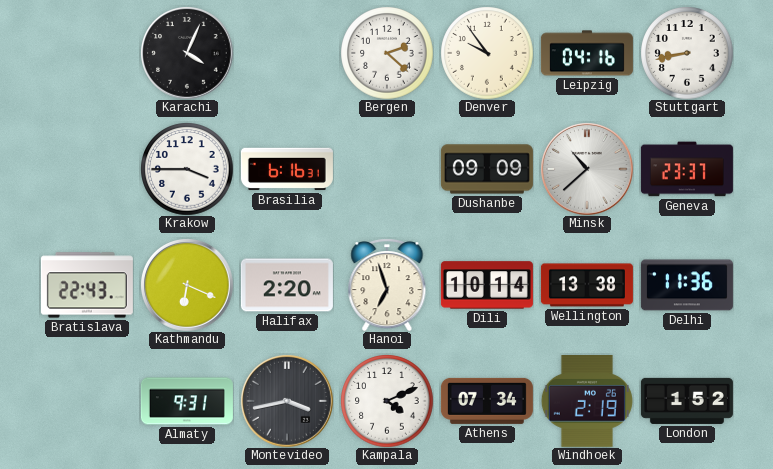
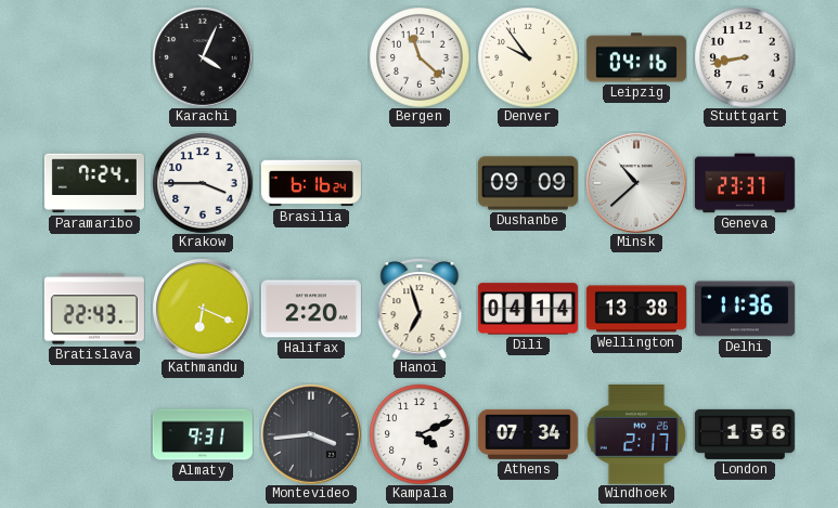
Bergen: 2:22 -> 11:22 (420, 57)
Paramaribo: none -> 7:24 (94, 183)
Brasilia: 6:16:31 -> 6:16:24 (311, 183)
Dili: 10:14 -> 04:14 (528, 309)
Montevideo: 3:43 -> 3:44 (311, 434)
Windhoek: 2:19 -> 2:17 (636, 435)
London: 1:52 -> 1:56 (745, 434)
